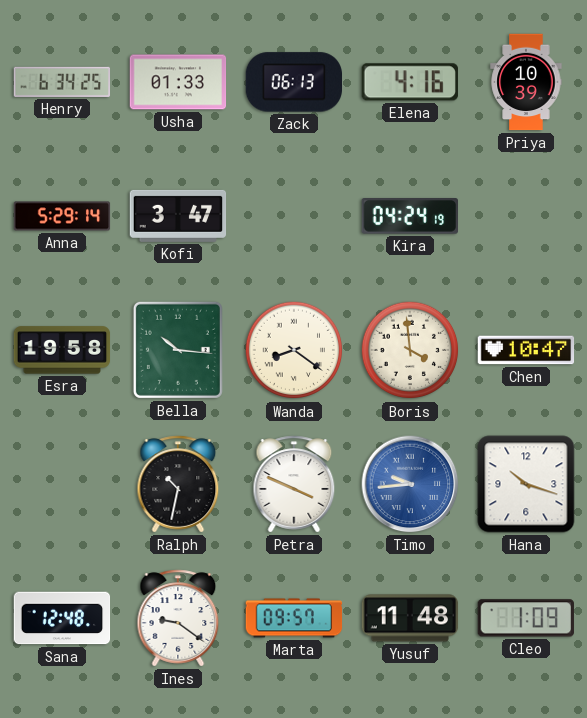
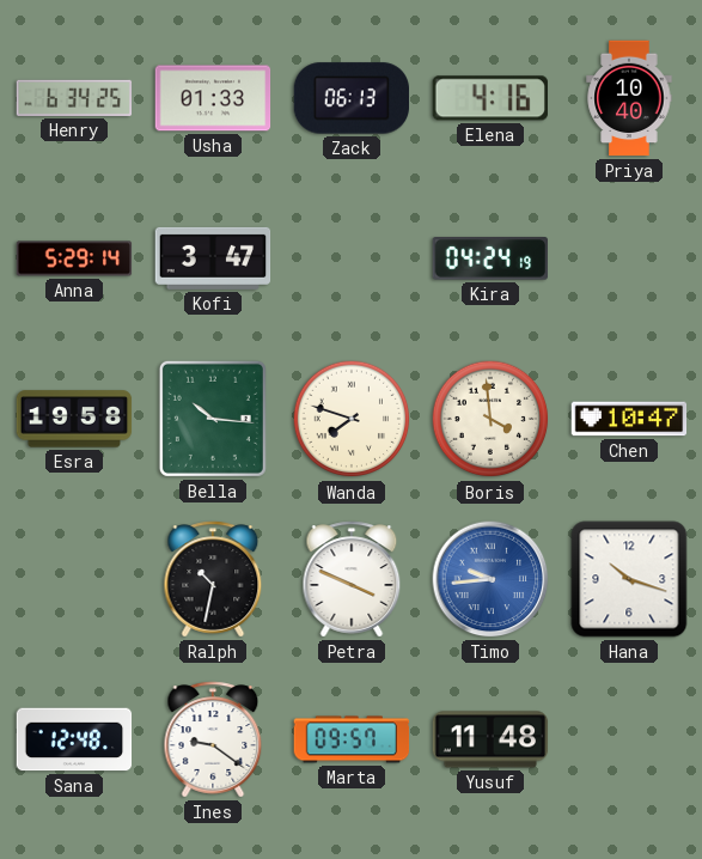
Priya: 10:39 -> 10:40 (629, 98)
Wanda: 8:21 -> 7:48 (352, 419)
Cleo: 1:09 -> none (526, 618)
